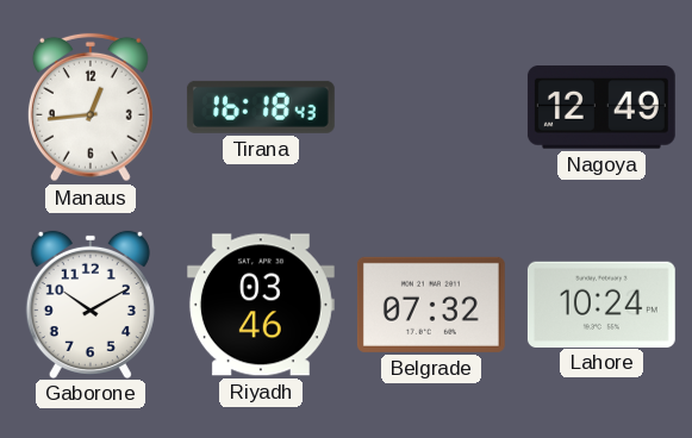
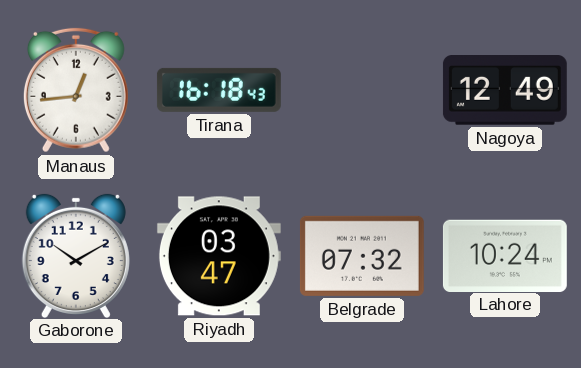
Riyadh: 03:46 -> 03:47 (219, 256)
